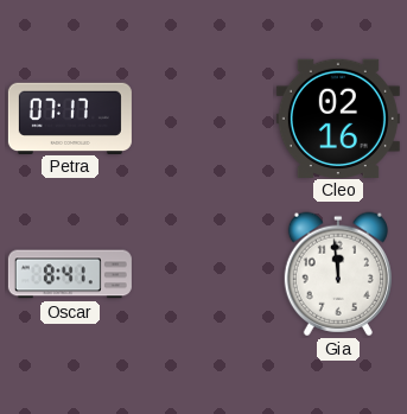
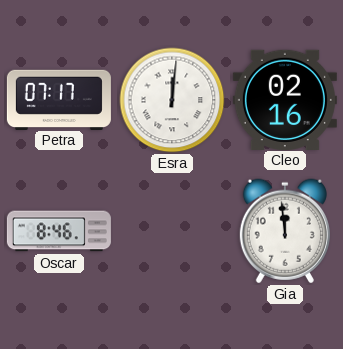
Esra: none -> 12:01 (172, 100)
Oscar: 8:41 -> 8:46 (59, 231)
